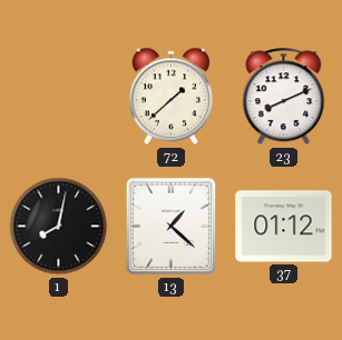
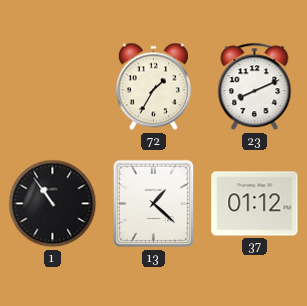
72: 1:38 -> 1:35 (153, 87)
1: 8:02 -> 10:54 (53, 204)
